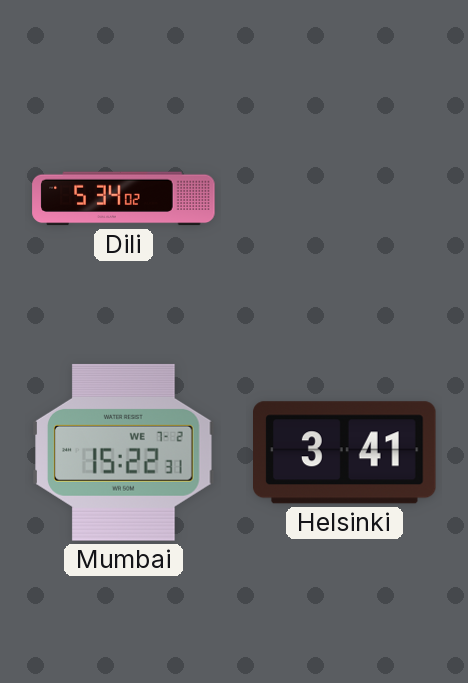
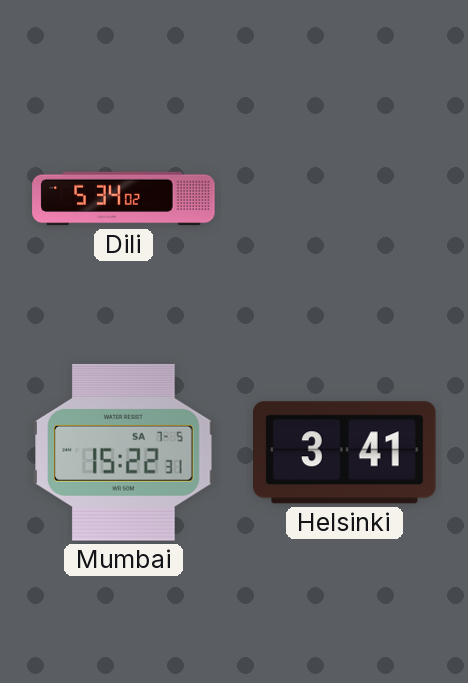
Mumbai date: WE 7-2 -> SA 7-5 (124, 452)
